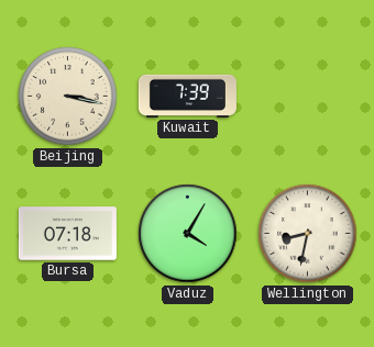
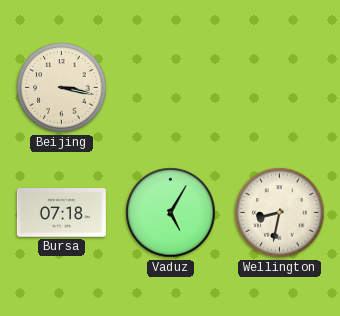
Kuwait: 7:39 -> none (187, 96)
Vaduz: 4:05 -> 5:05 (171, 213)
